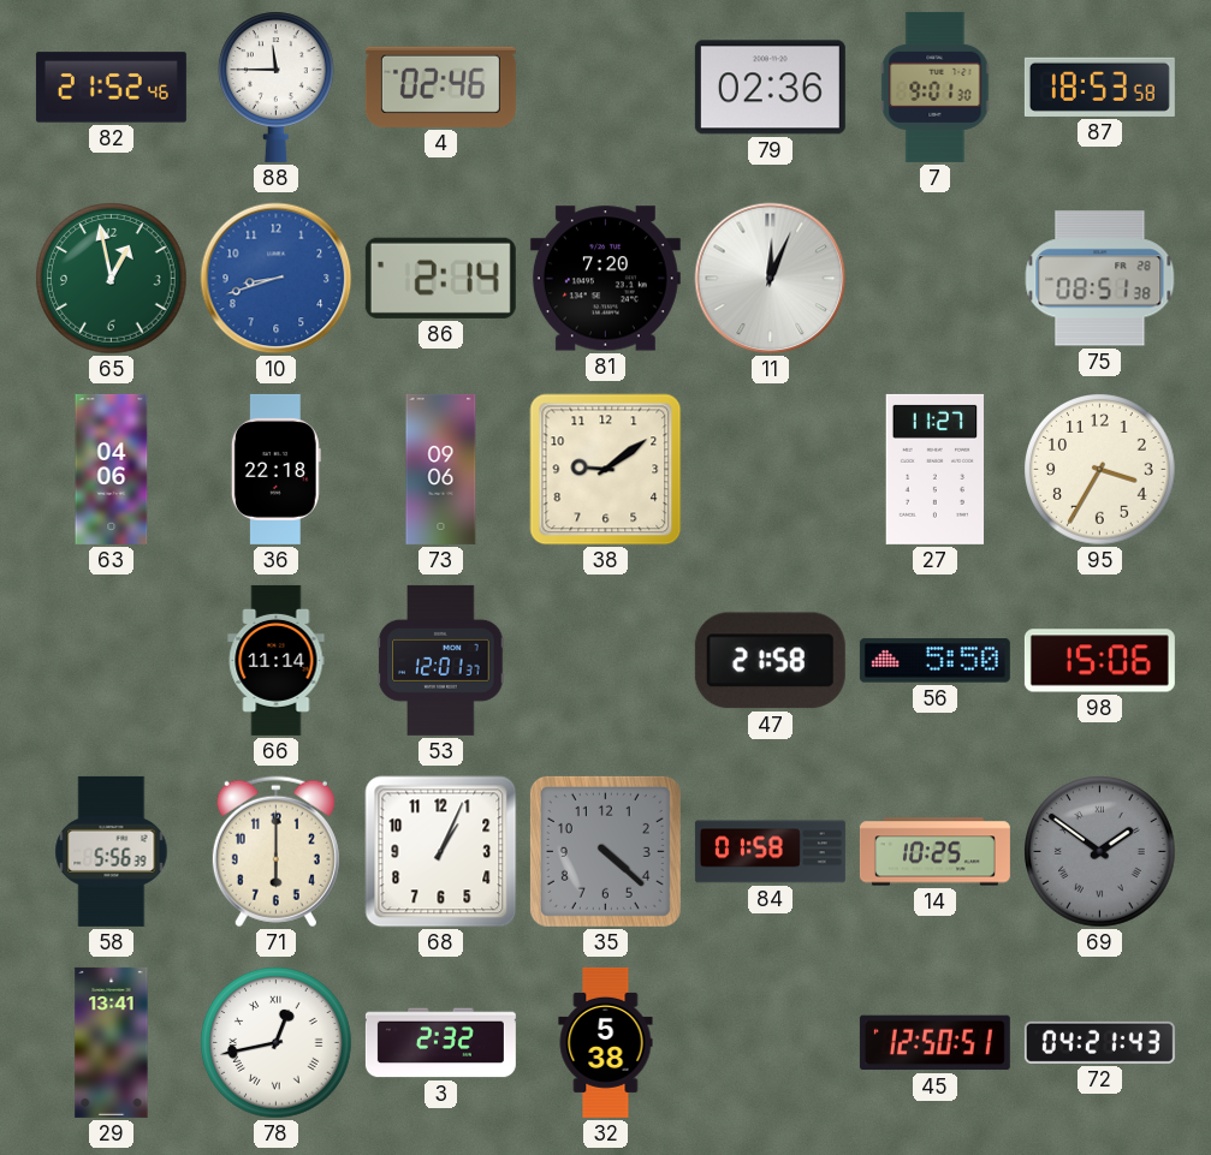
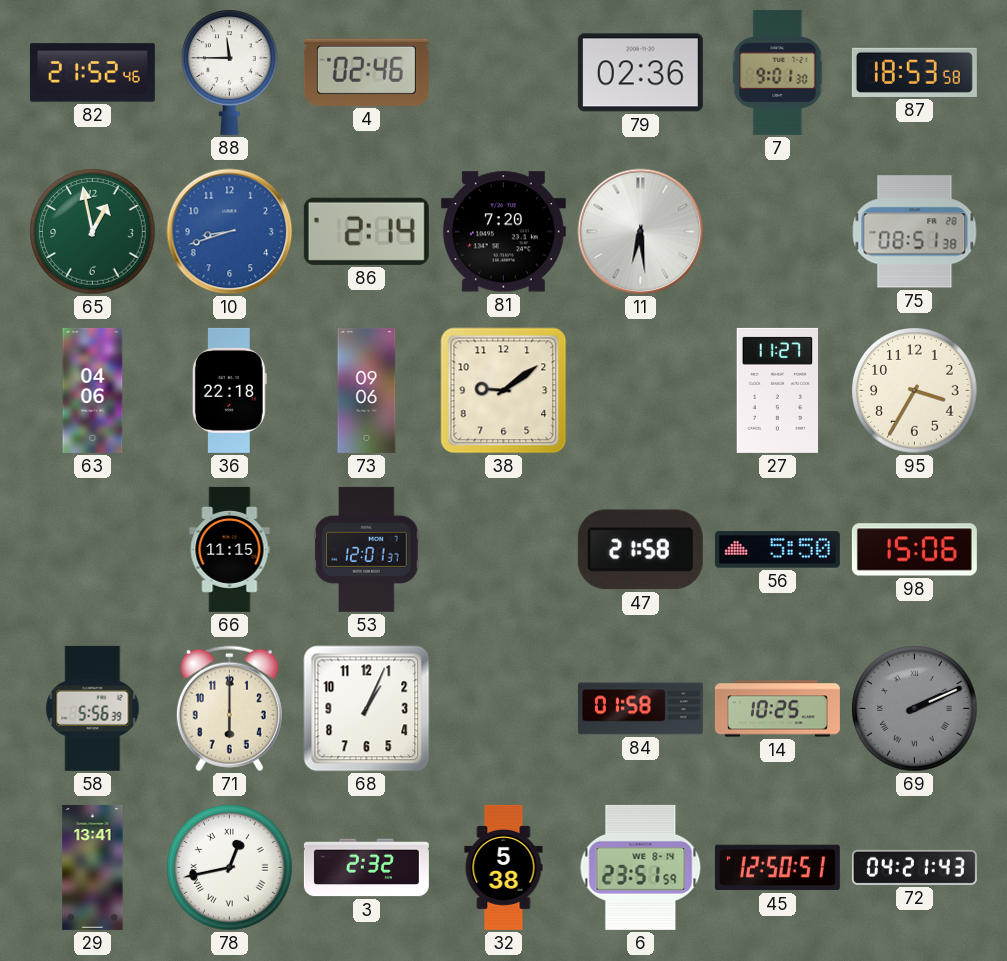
11: 12:04 -> 6:29 (641, 232)
66: 11:14 -> 11:15 (230, 549)
35: 4:22 -> none (605, 851)
69: 1:51 -> 2:11 (915, 709)
6: none -> 23:51 (641, 867)
